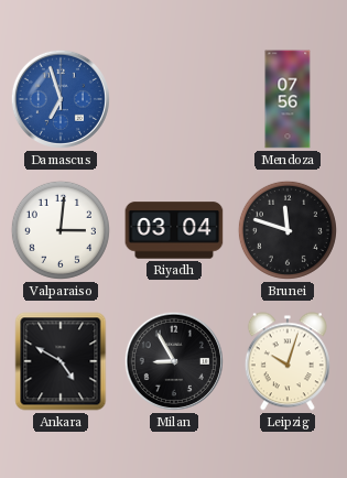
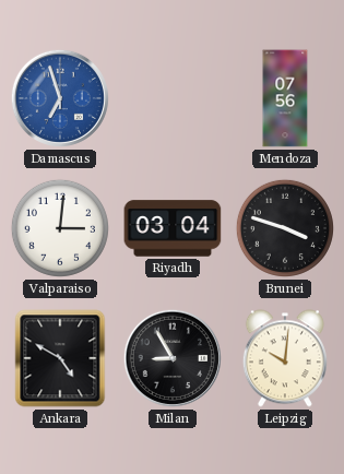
Brunei: 11:48 -> 3:48 (285, 228)
Leipzig: 10:03 -> 10:01 (285, 358)
